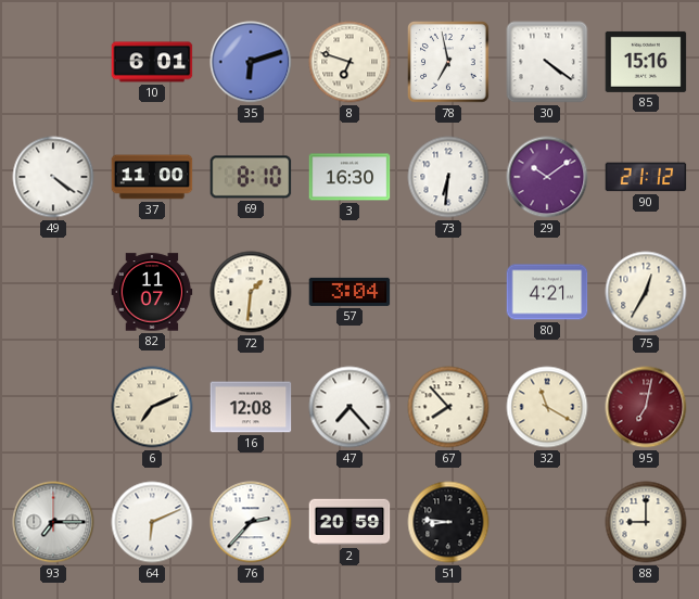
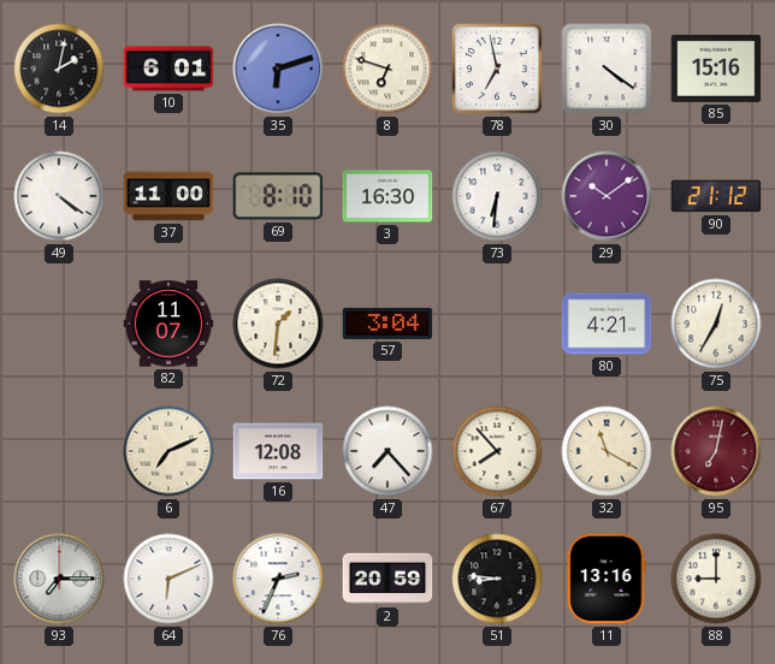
14: none -> 2:02 (59, 69)
76: 2:37 -> 2:34 (278, 579)
11: none -> 13:16 (607, 579)
